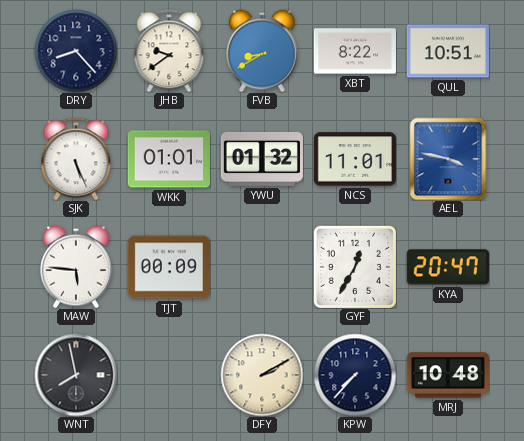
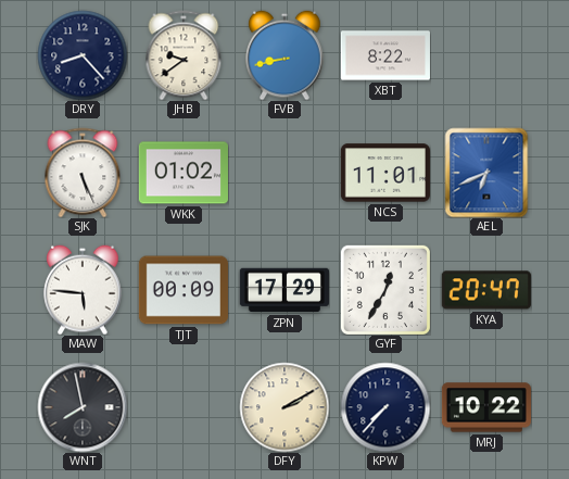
FVB: 8:40 -> 8:43 (284, 55)
QUL: 10:51 -> none (448, 51)
WKK: 01:01 -> 01:02 (184, 173)
YWU: 01:32 -> none (262, 159)
AEL: 3:47 -> 6:41 (486, 173)
ZPN: none -> 17:29 (284, 290)
MRJ: 10:48 -> 10:22 (485, 407)
